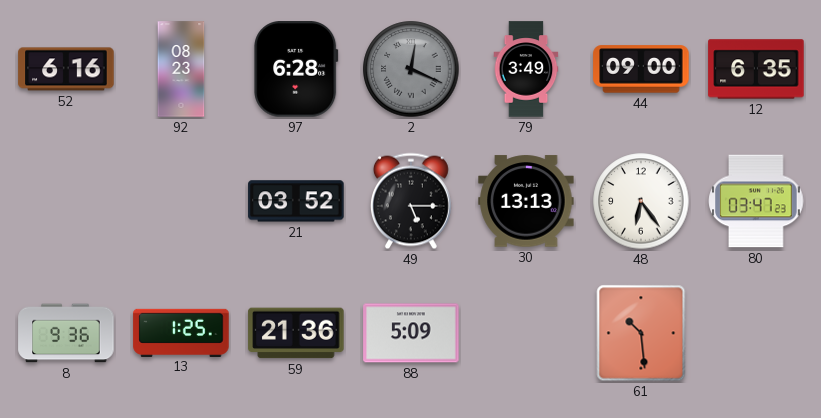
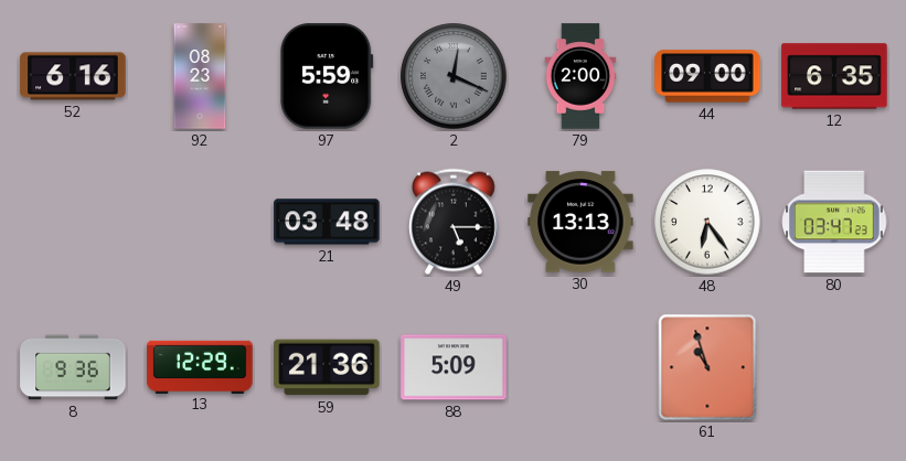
97: 6:28 -> 5:59 (327, 76)
79: 3:49 -> 2:00 (580, 76)
21: 03:52 -> 03:48 (327, 222)
13: 1:25 -> 12:29 (200, 366)
61: 10:29 -> 10:57 (707, 367)
